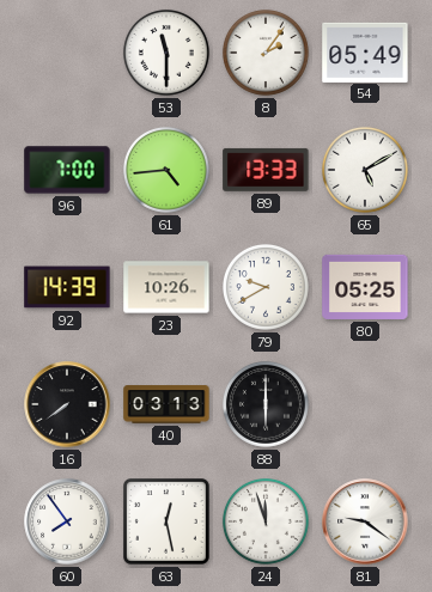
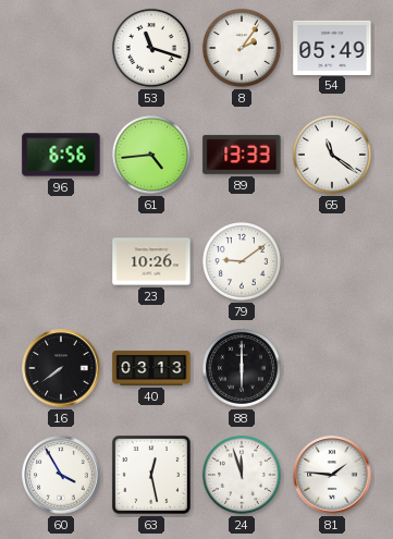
53: 11:30 -> 11:18 (151, 48)
96: 7:00 -> 6:56 (61, 155)
65: 5:10 -> 11:21 (332, 155)
92: 14:39 -> none (67, 287)
79: 9:40 -> 9:09 (242, 261)
80: 05:25 -> none (365, 287)
60: 7:54 -> 3:55 (61, 475)
81: 9:21 -> 1:46 (332, 475)
